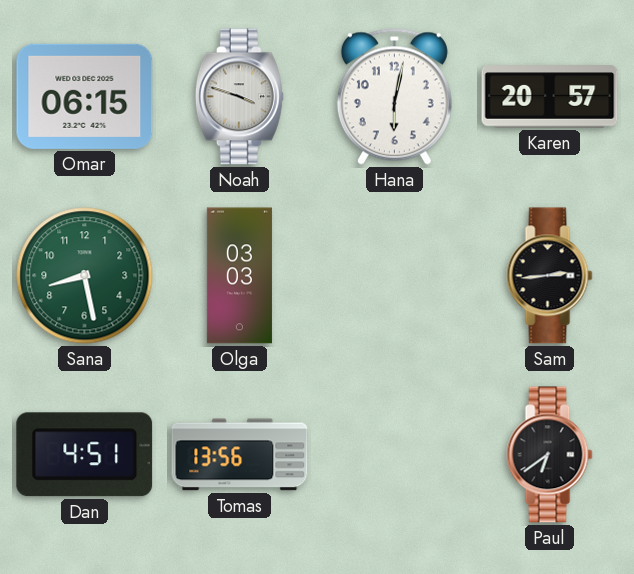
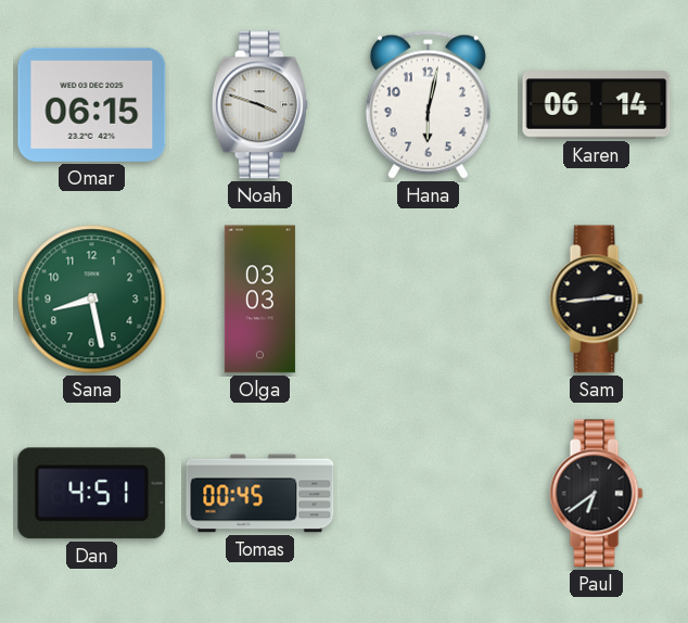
Karen: 20:57 -> 06:14 (597, 105)
Tomas: 13:56 -> 00:45 (260, 494)
